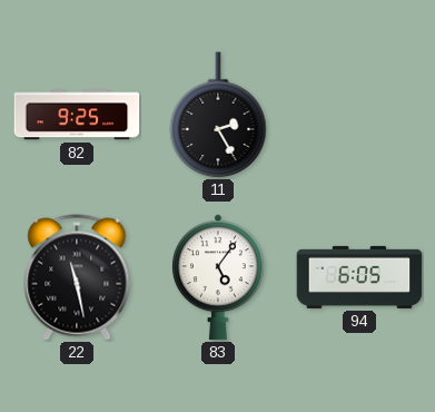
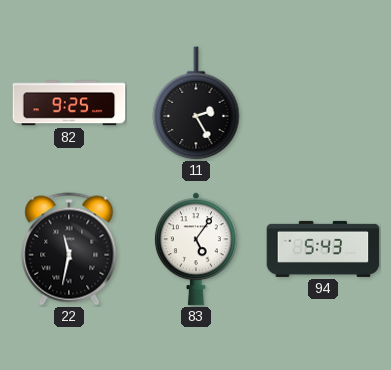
22: 11:28 -> 11:32 (69, 249)
94: 6:05 -> 5:43 (323, 249)
